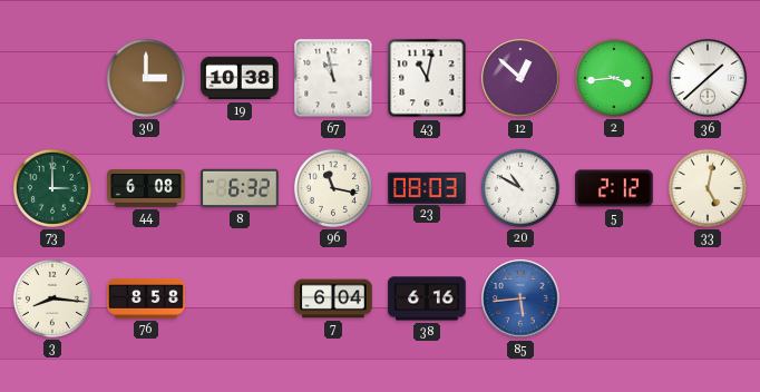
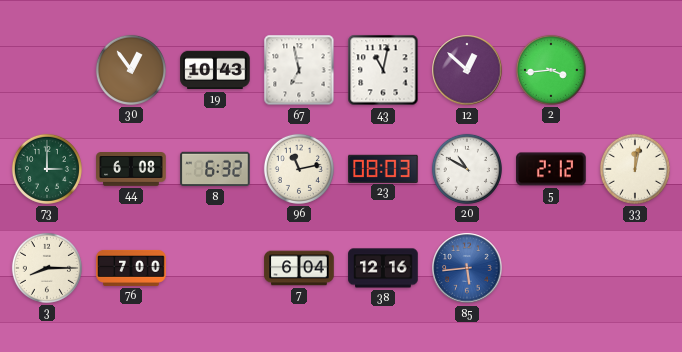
30: 3:00 -> 12:54 (131, 70)
19: 10:38 -> 10:43 (215, 70)
67: 10:58 -> 6:58 (299, 70)
36: 1:38 -> none (708, 78)
96: 11:17 -> 11:13 (299, 169)
33: 5:02 -> 12:02 (635, 169)
3: 8:16 -> 8:15 (47, 268)
76: 8:58 -> 7:00 (131, 268)
38: 6:16 -> 12:16 (383, 268)
